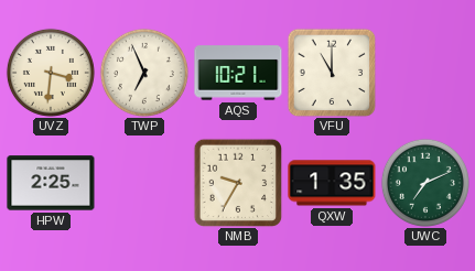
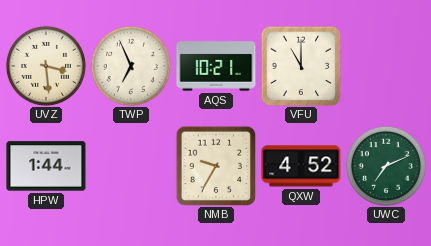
UVZ: 3:31 -> 3:29 (46, 66)
HPW: 2:25 -> 1:44 (46, 166)
QXW: 1:35 -> 4:52 (301, 166)
